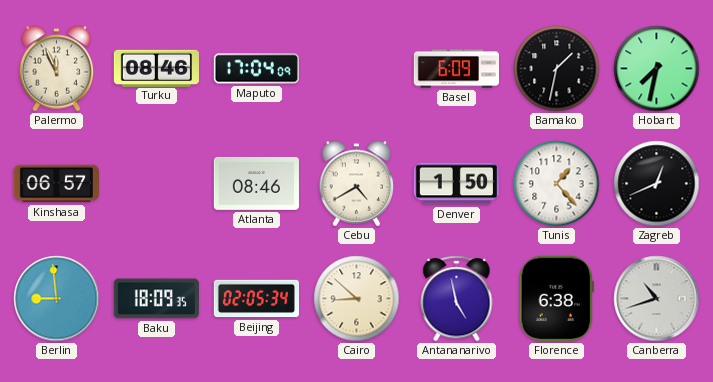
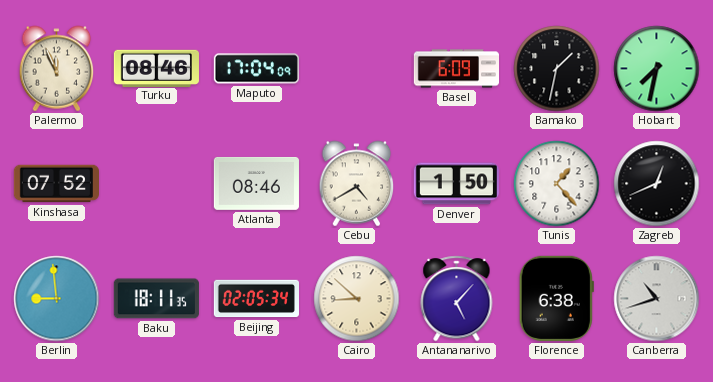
Kinshasa: 06:57 -> 07:52 (56, 184)
Baku: 18:09 -> 18:11 (156, 299)
Antananarivo: 4:58 -> 5:07 (457, 299)
